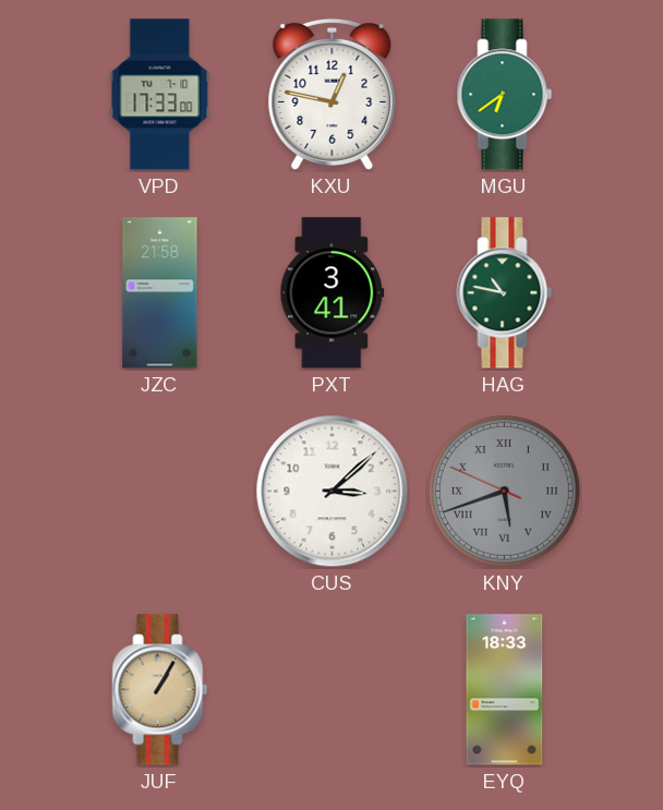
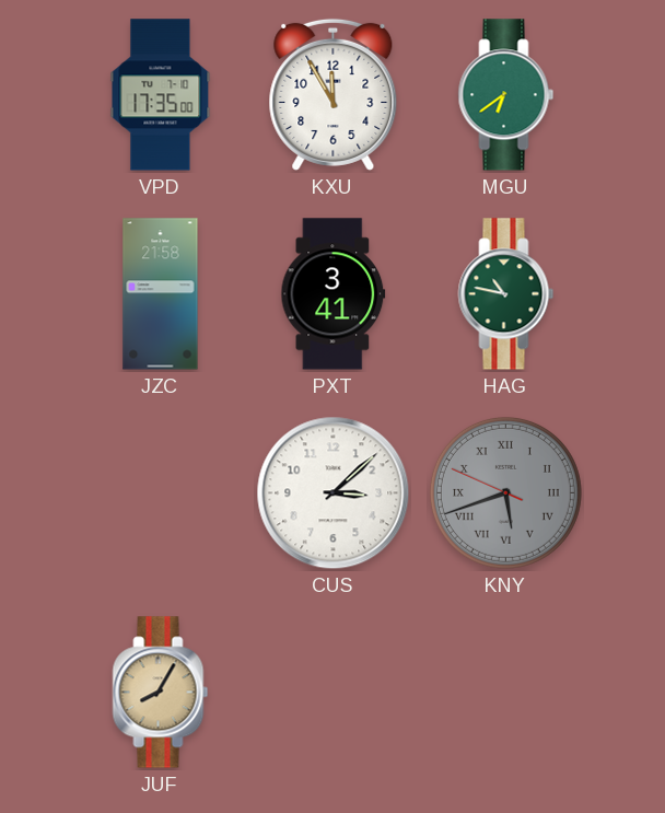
VPD: 17:33 -> 17:35 (161, 95)
KXU: 12:47 -> 11:55 (334, 94)
JUF: 1:05 -> 8:05 (161, 693)
EYQ: 18:33 -> none (505, 690)
